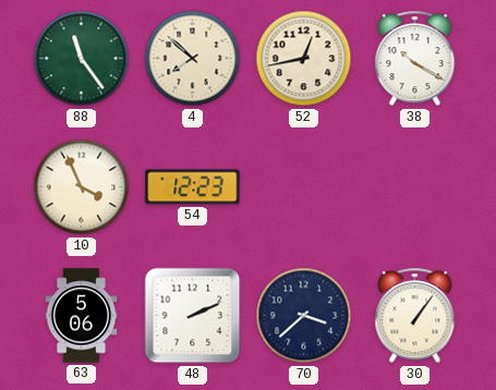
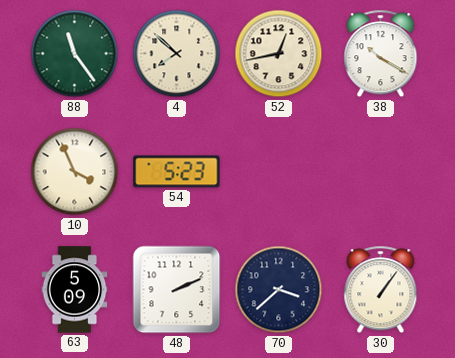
54: 12:23 -> 5:23 (177, 172)
63: 5:06 -> 5:09 (75, 290)
